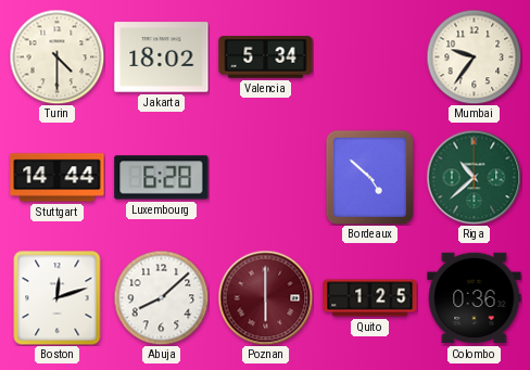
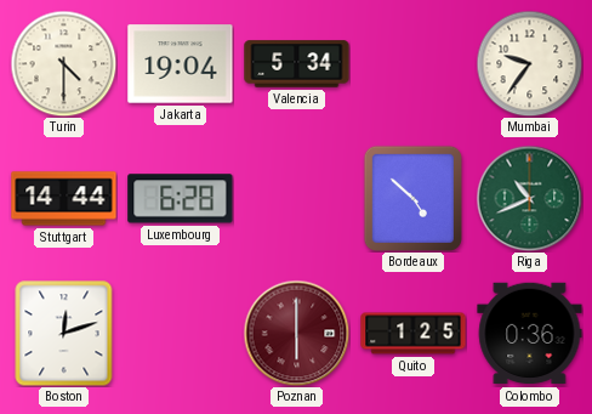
Jakarta: 18:02 -> 19:04 (181, 64)
Riga: 10:38 -> 10:41 (529, 198)
Abuja: 8:08 -> none (161, 297)
